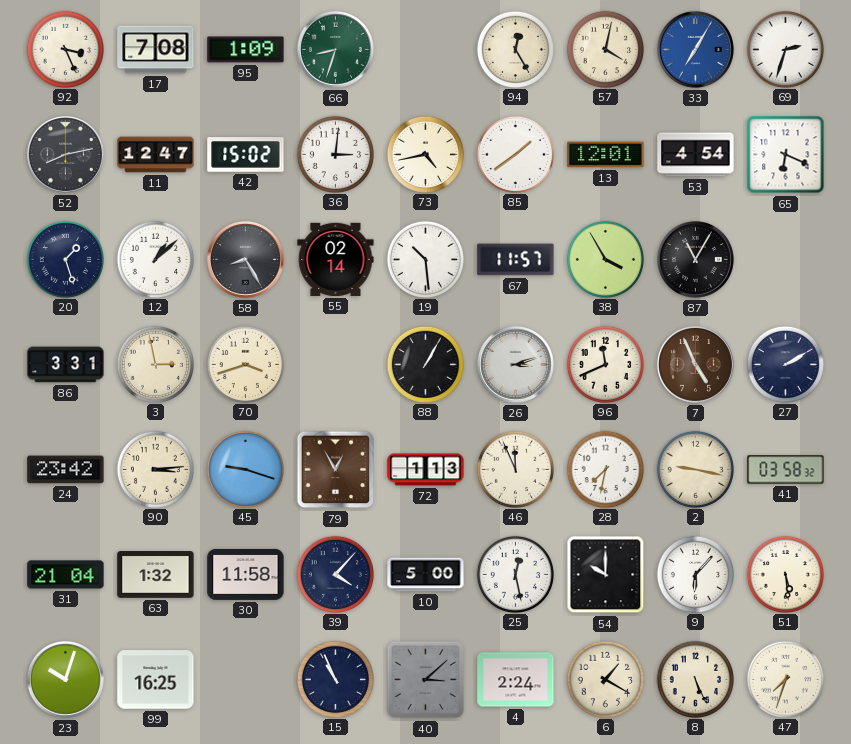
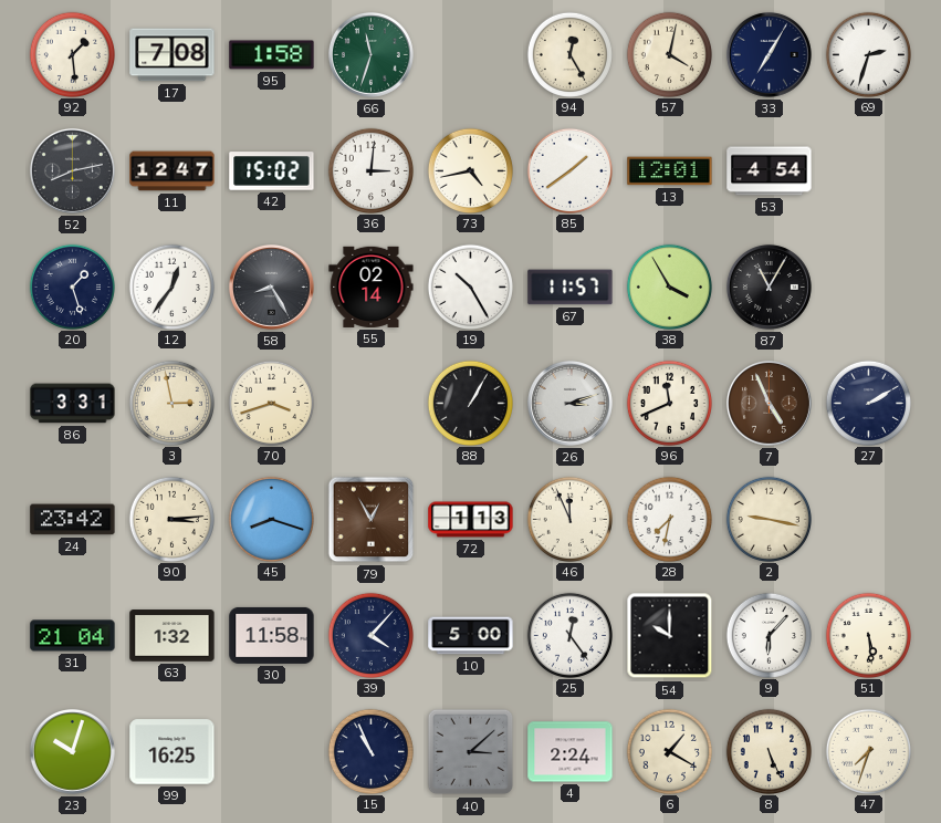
92: 3:26 -> 1:29 (72, 54)
95: 1:09 -> 1:58 (272, 55)
66: 8:33 -> 11:33 (370, 54)
33 dial: blue -> navy (769, 54)
65: 6:19 -> none (786, 155)
12: 1:08 -> 12:36 (171, 287)
19: 10:29 -> 10:25 (470, 287)
45: 9:18 -> 8:18 (271, 519)
41: 03:58 -> none (786, 470)
25: 12:28 -> 12:24 (569, 635)
